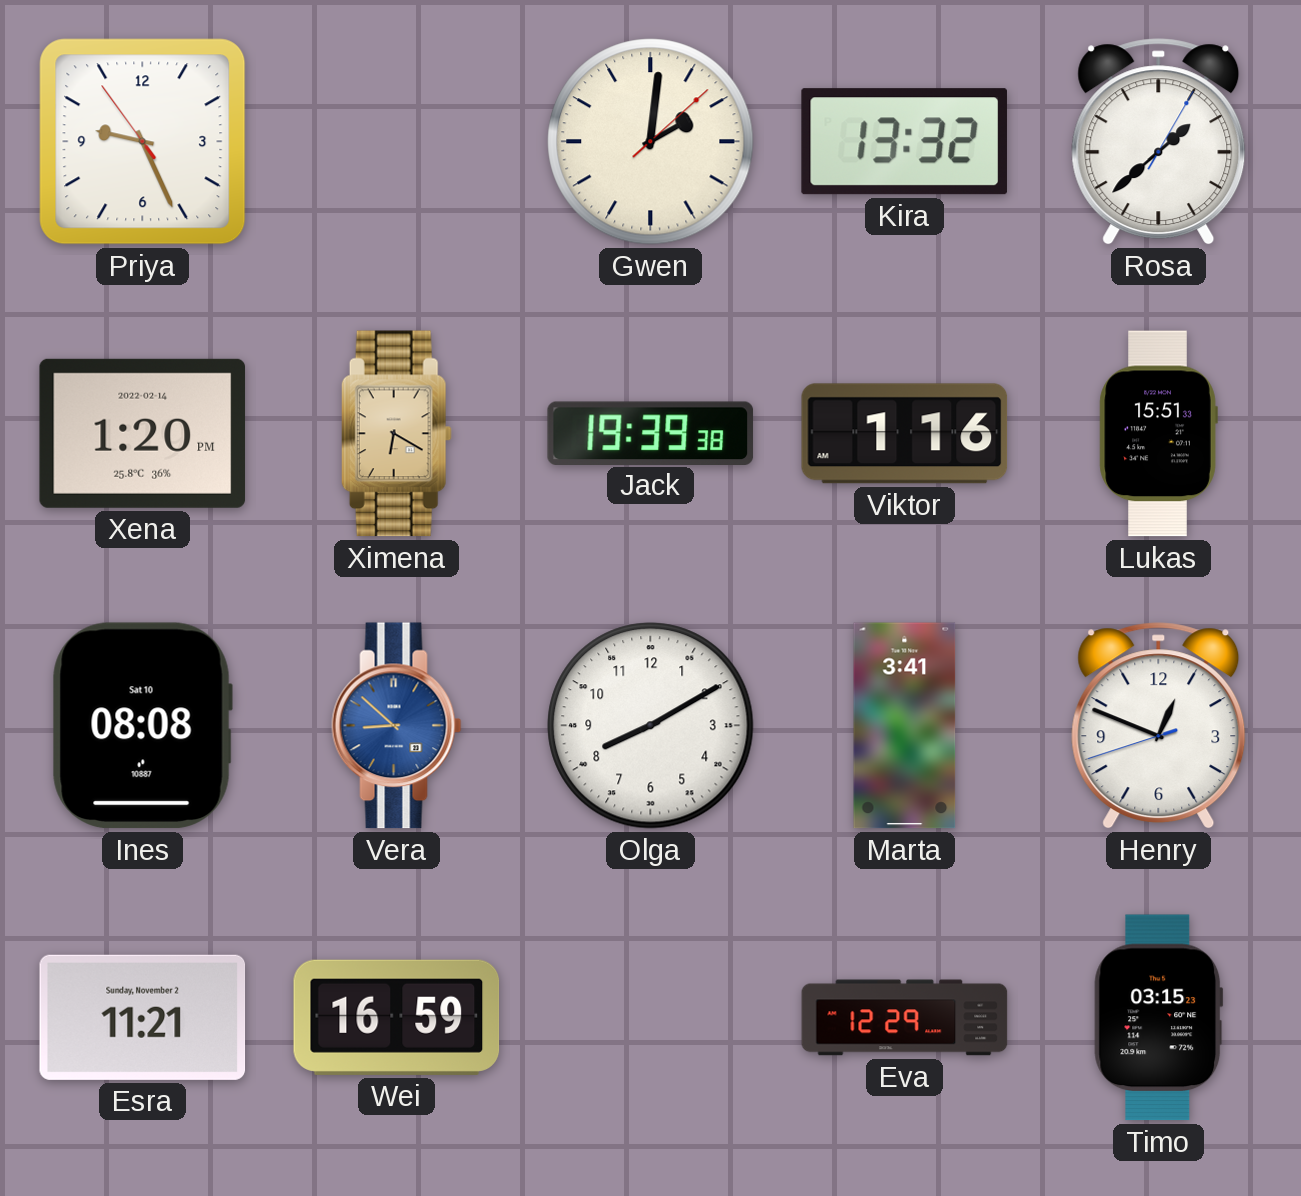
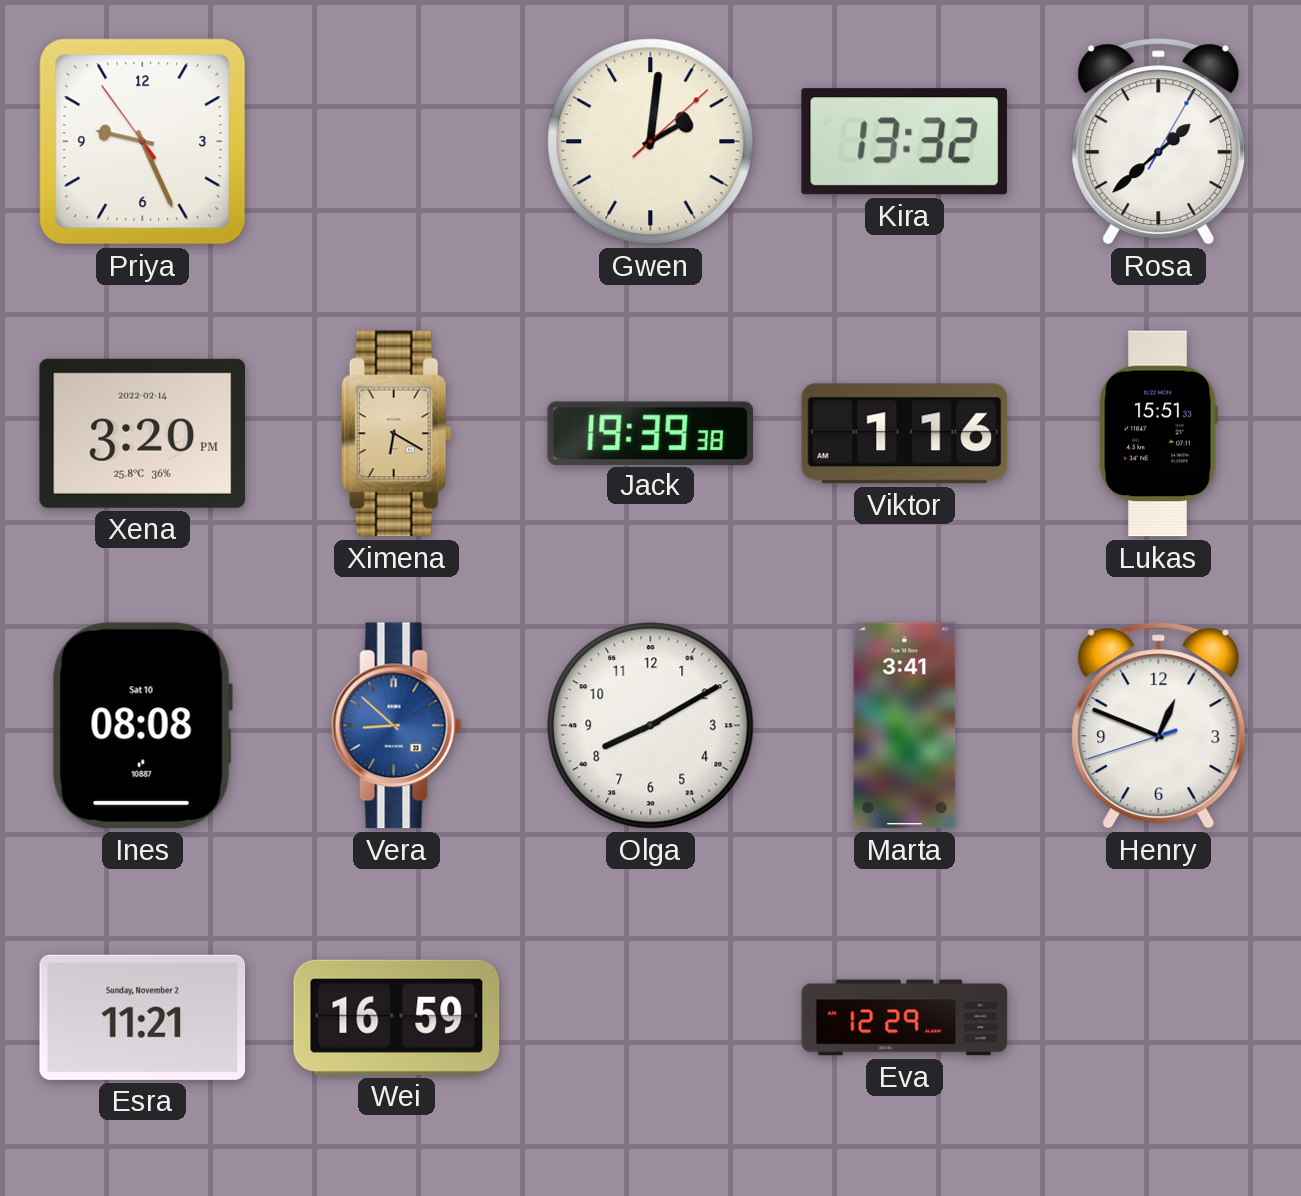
Xena: 1:20 -> 3:20 (143, 433)
Timo: 03:15 -> none (1159, 1018)
